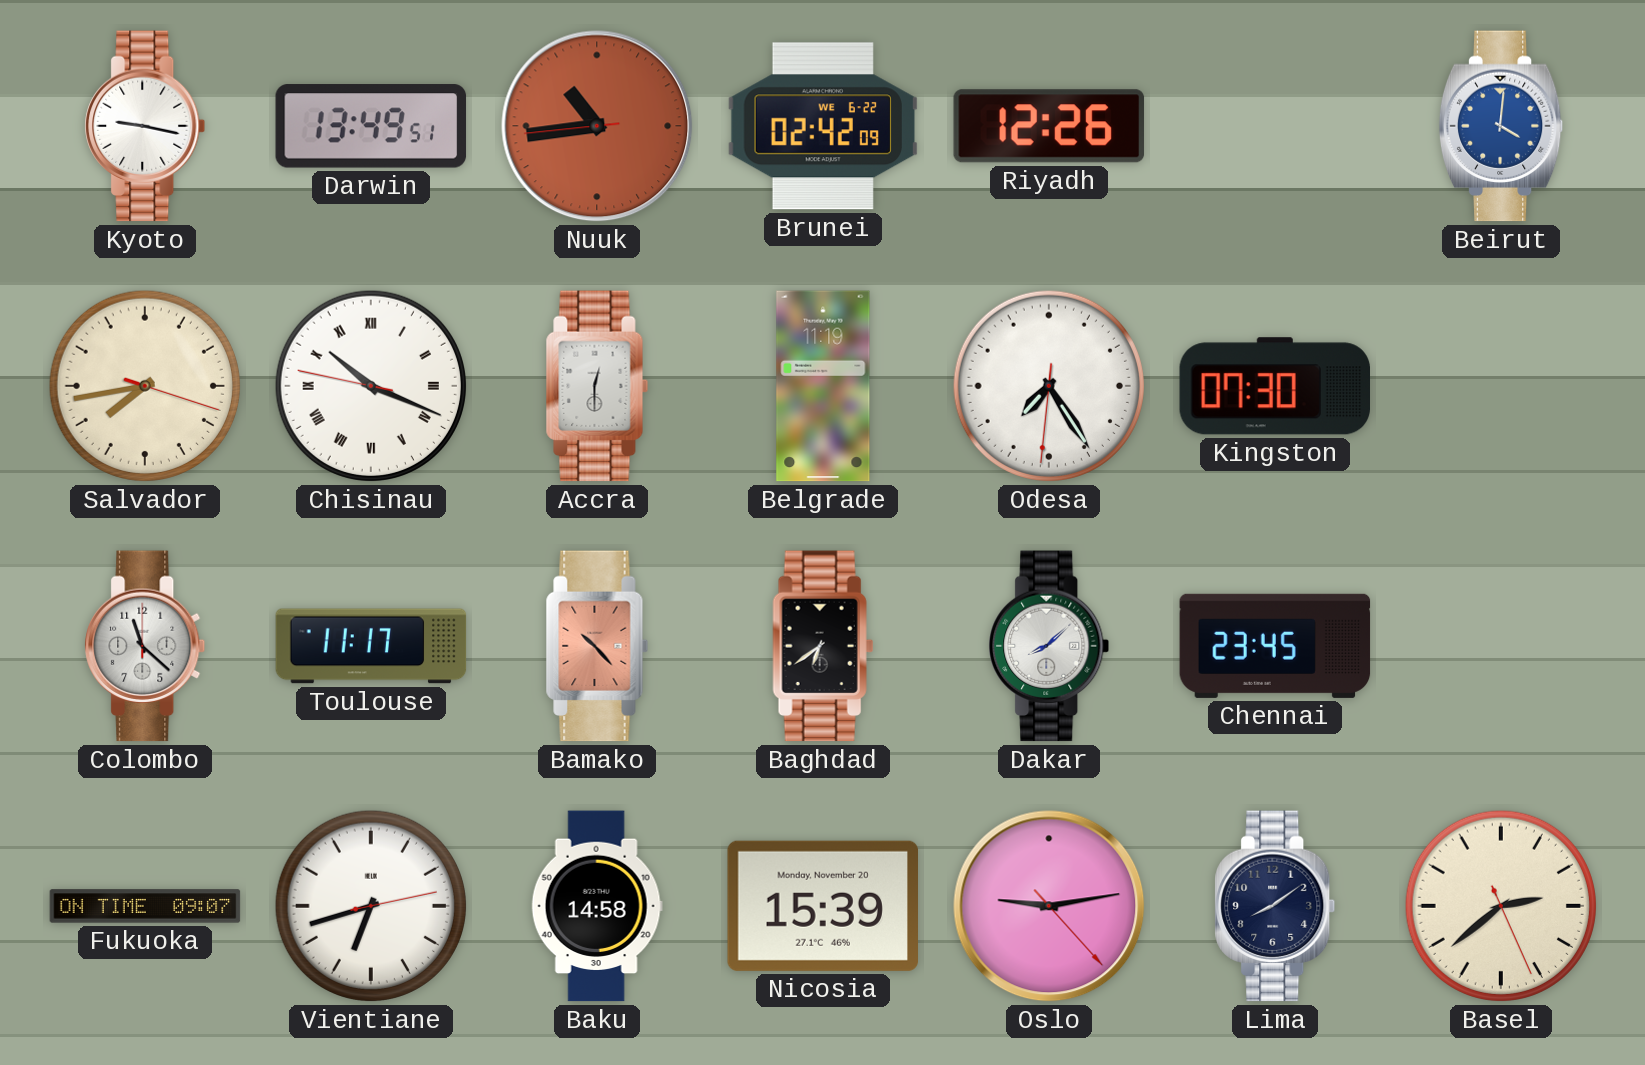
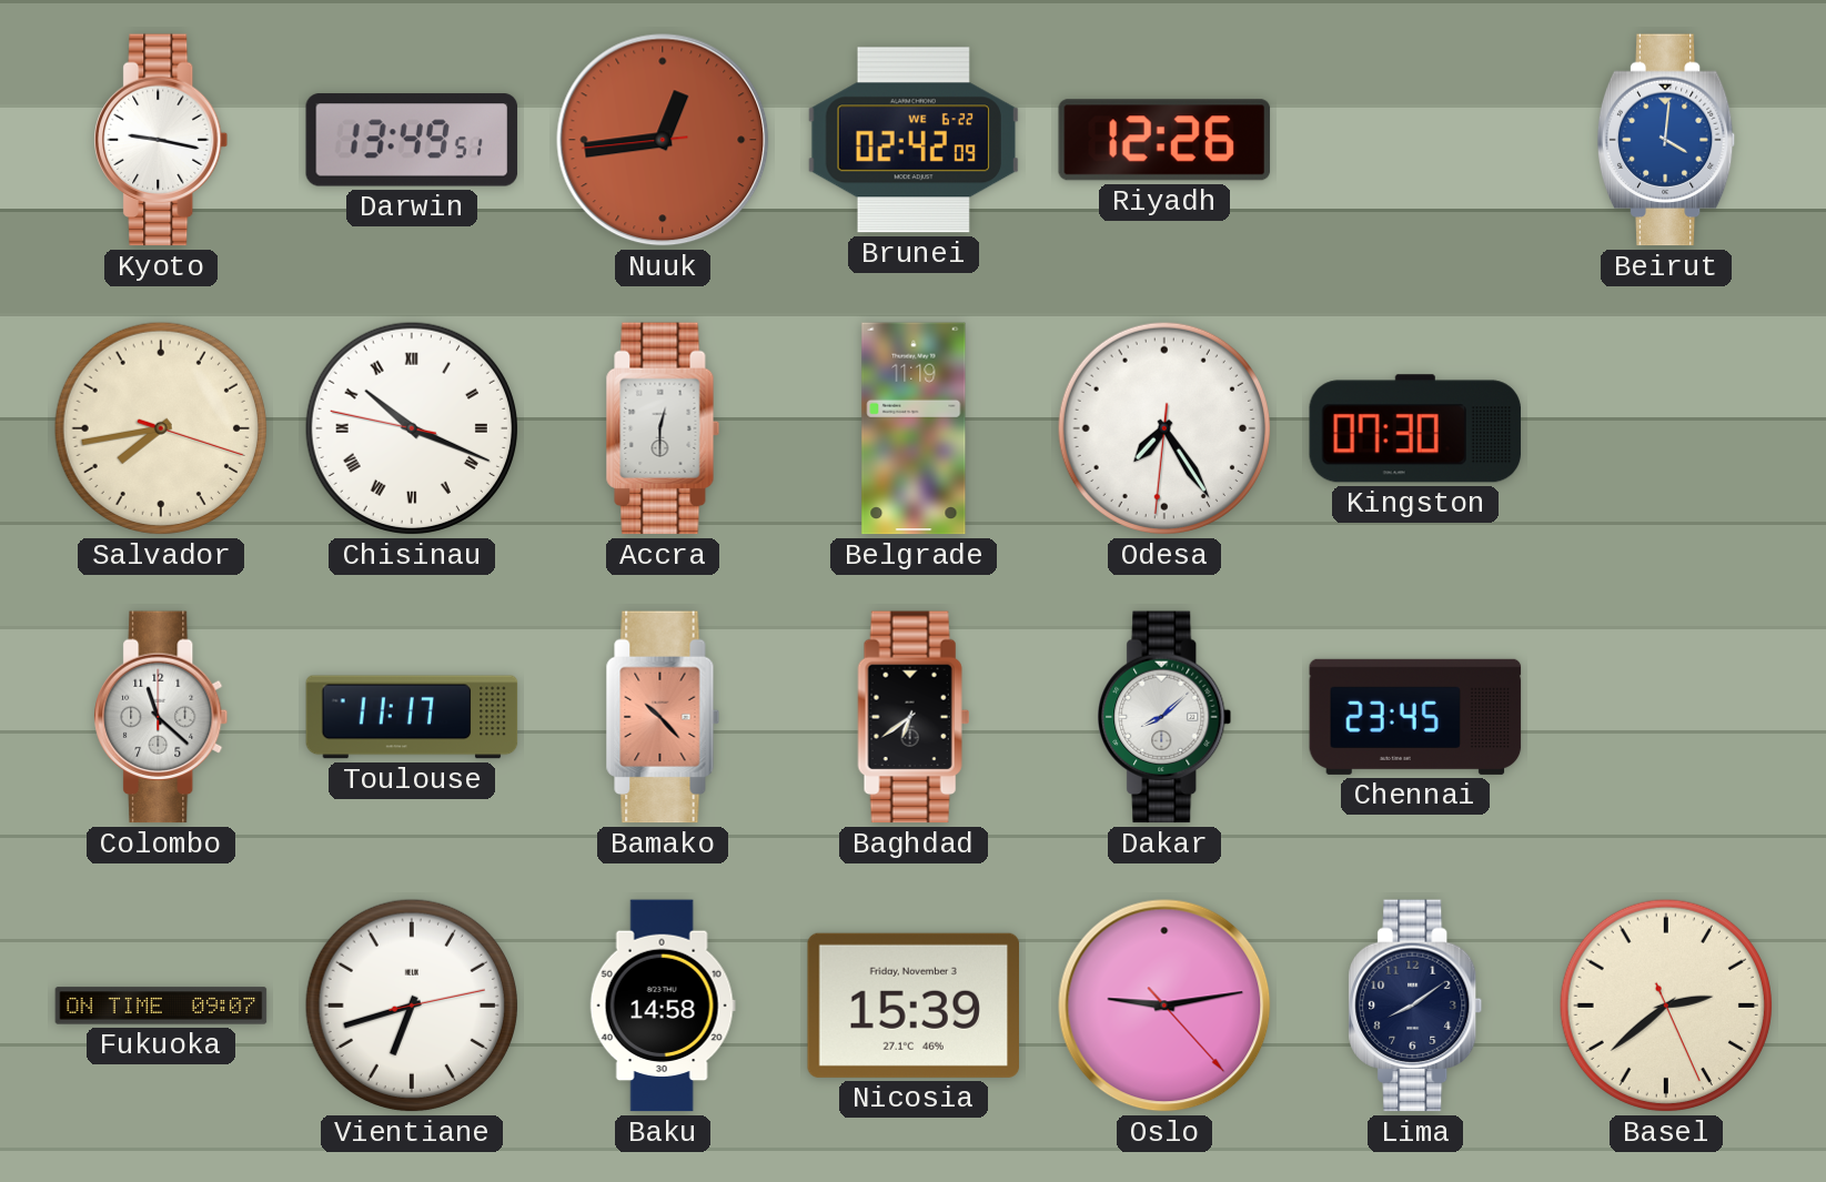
Nuuk: 10:43 -> 12:43 (663, 140)
Nicosia date: Monday, November 20 -> Friday, November 3 (912, 1006)
